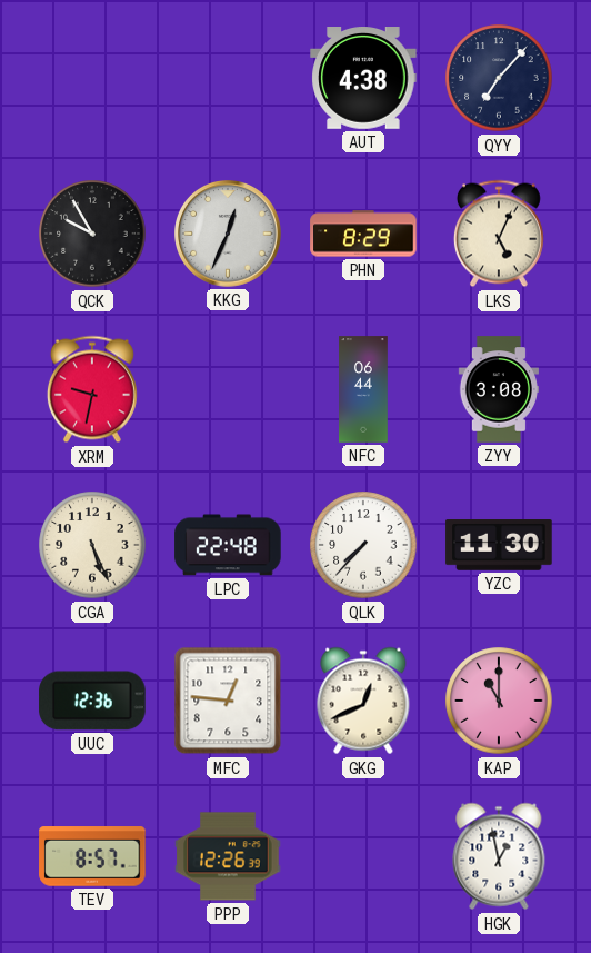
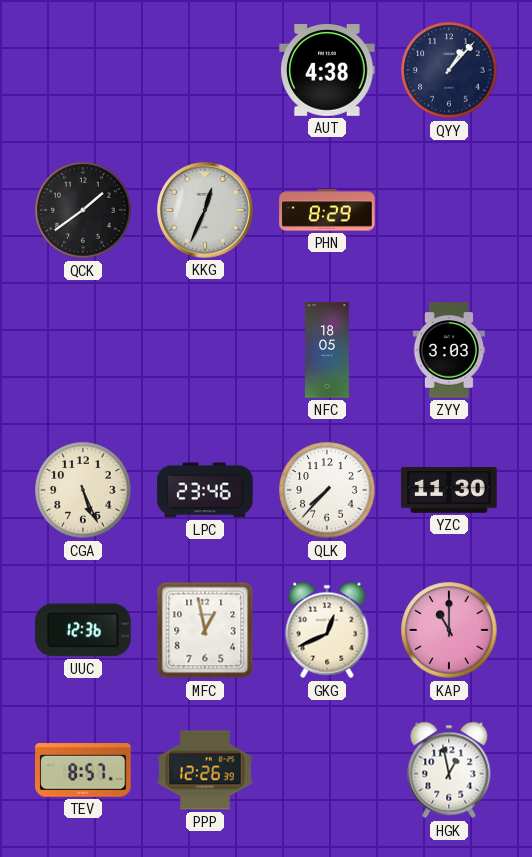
QYY: 7:07 -> 1:07 (449, 70)
QCK: 9:55 -> 1:39 (83, 210)
LKS: 5:04 -> none (499, 234)
XRM: 9:32 -> none (92, 389)
NFC: 06:44 -> 18:05 (327, 350)
ZYY: 3:08 -> 3:03 (449, 350)
LPC: 22:48 -> 23:46 (205, 490)
MFC: 12:46 -> 12:58 (205, 630)
